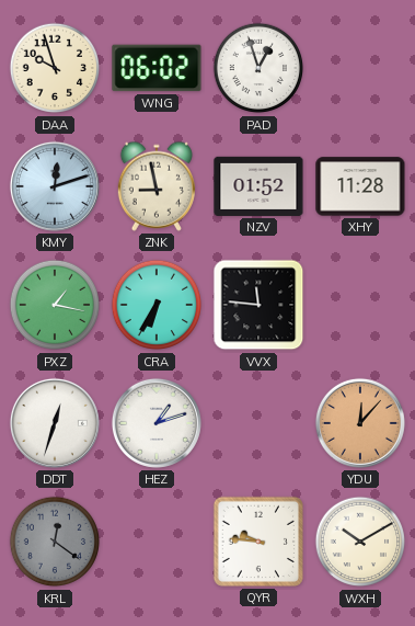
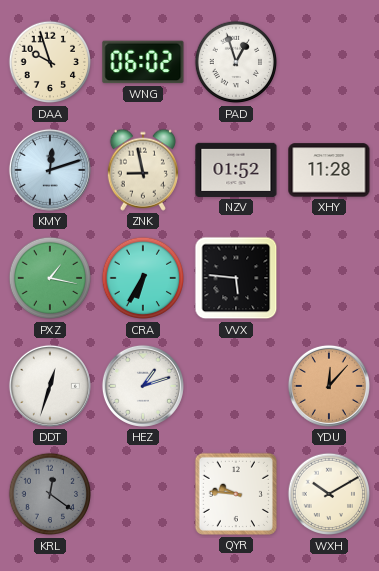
VVX: 11:46 -> 5:46 (236, 278)
